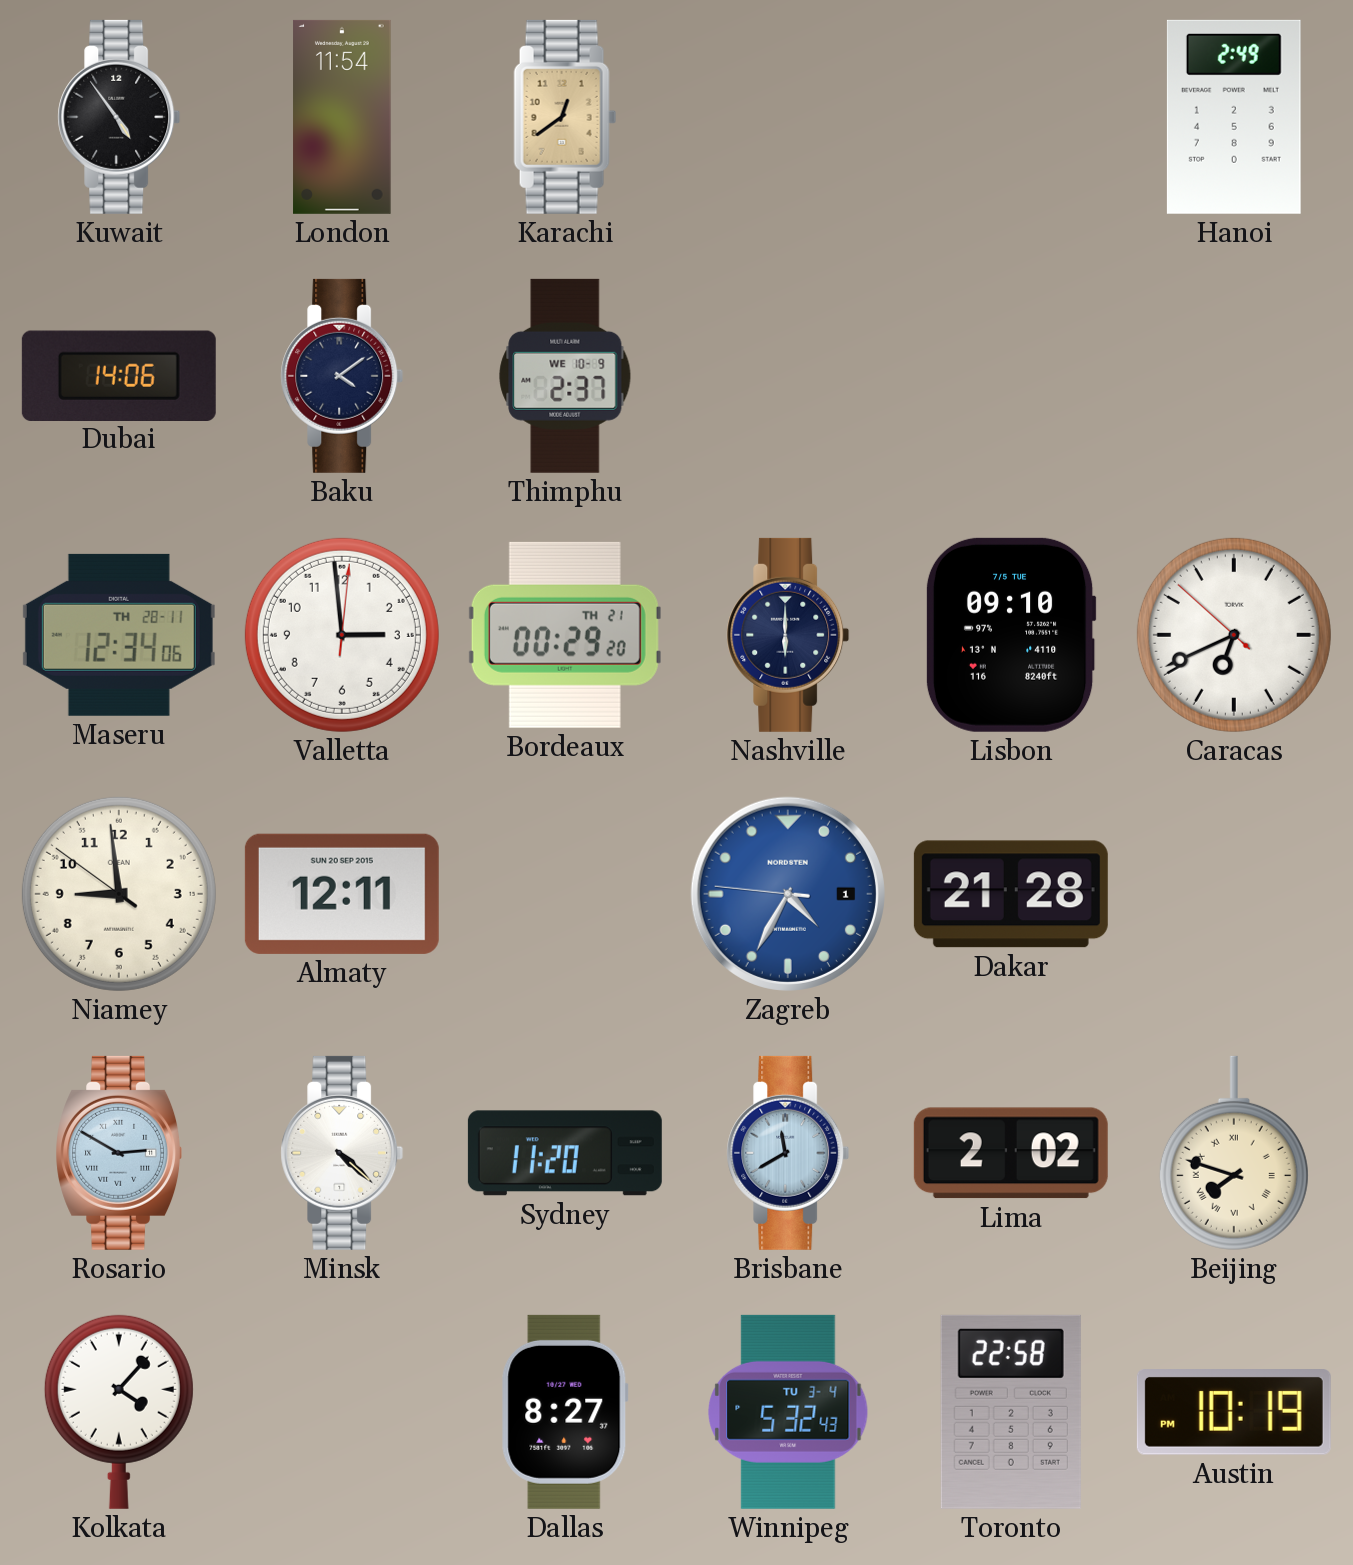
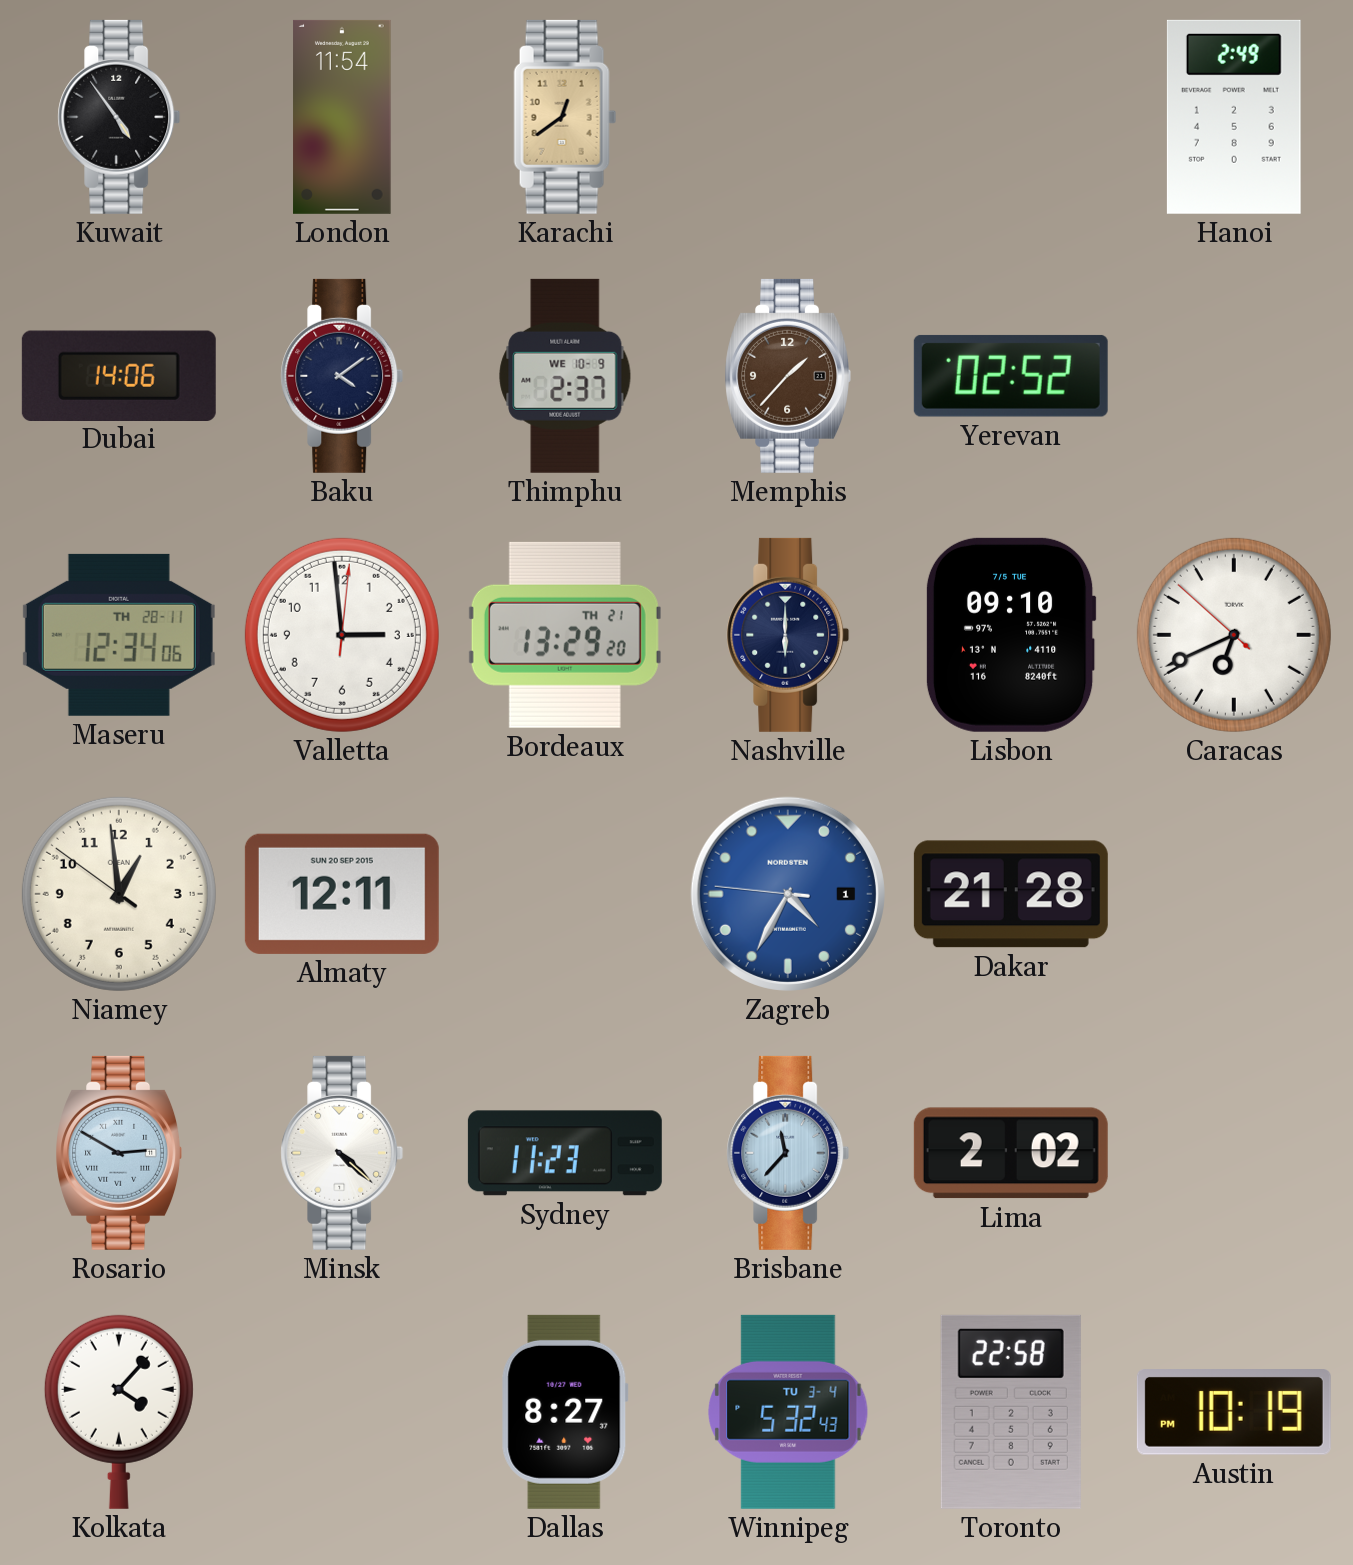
Memphis: none -> 1:37 (787, 376)
Yerevan: none -> 02:52 (1011, 376)
Bordeaux: 00:29 -> 13:29 (565, 635)
Niamey: 8:58 -> 12:58 (119, 894)
Sydney: 11:20 -> 11:23 (565, 1153)
Brisbane: 11:40 -> 11:37 (788, 1153)
Beijing: 7:48 -> none (1234, 1153)
